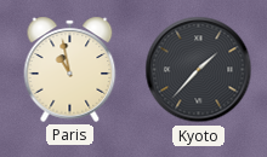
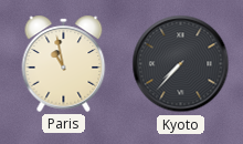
Kyoto: 1:37 -> 7:37 (181, 64)
